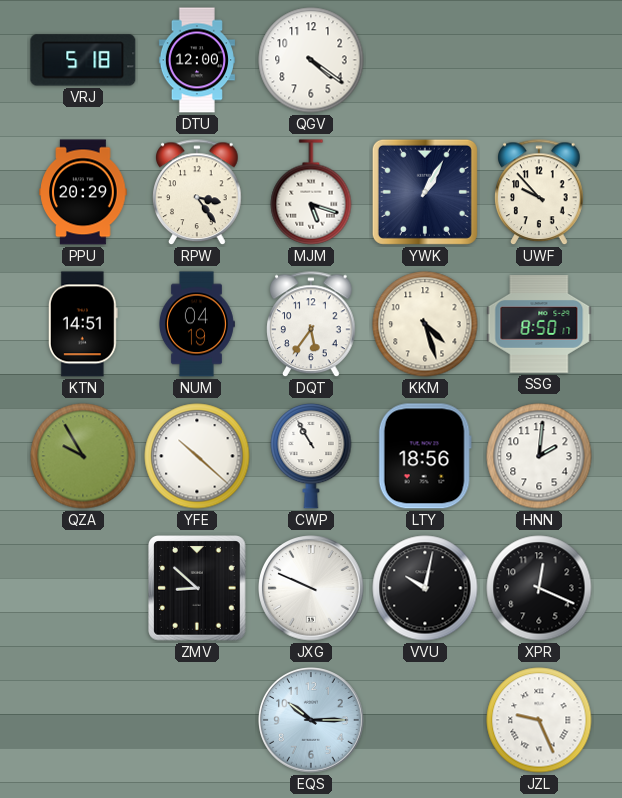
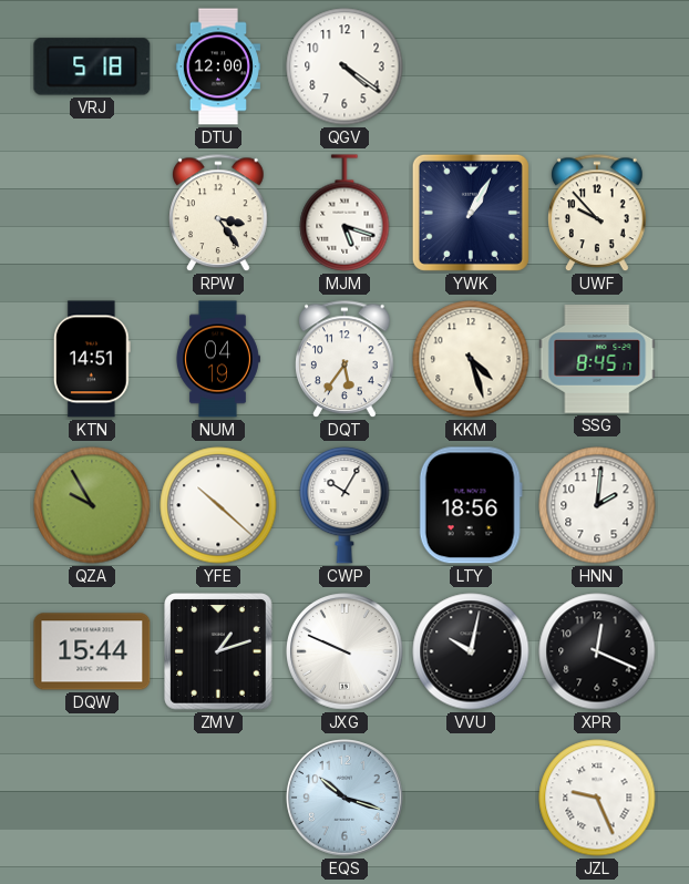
PPU: 20:29 -> none (83, 192)
SSG: 8:50 -> 8:45 (597, 359)
CWP: 10:55 -> 10:05 (344, 505)
DQW: none -> 15:44 (92, 651)
ZMV: 8:52 -> 1:12 (218, 651)
EQS: 10:15 -> 10:18 (346, 799)
